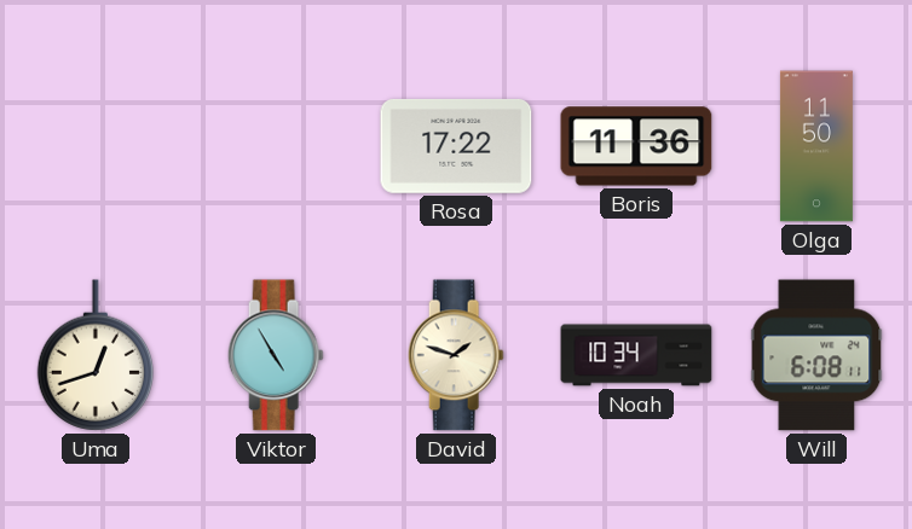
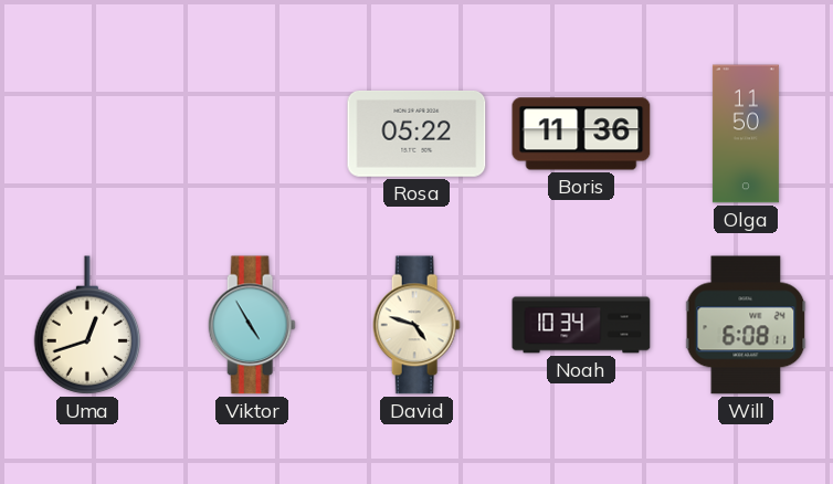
Rosa: 17:22 -> 05:22 (416, 134)
David: 1:48 -> 4:48 (416, 325)
